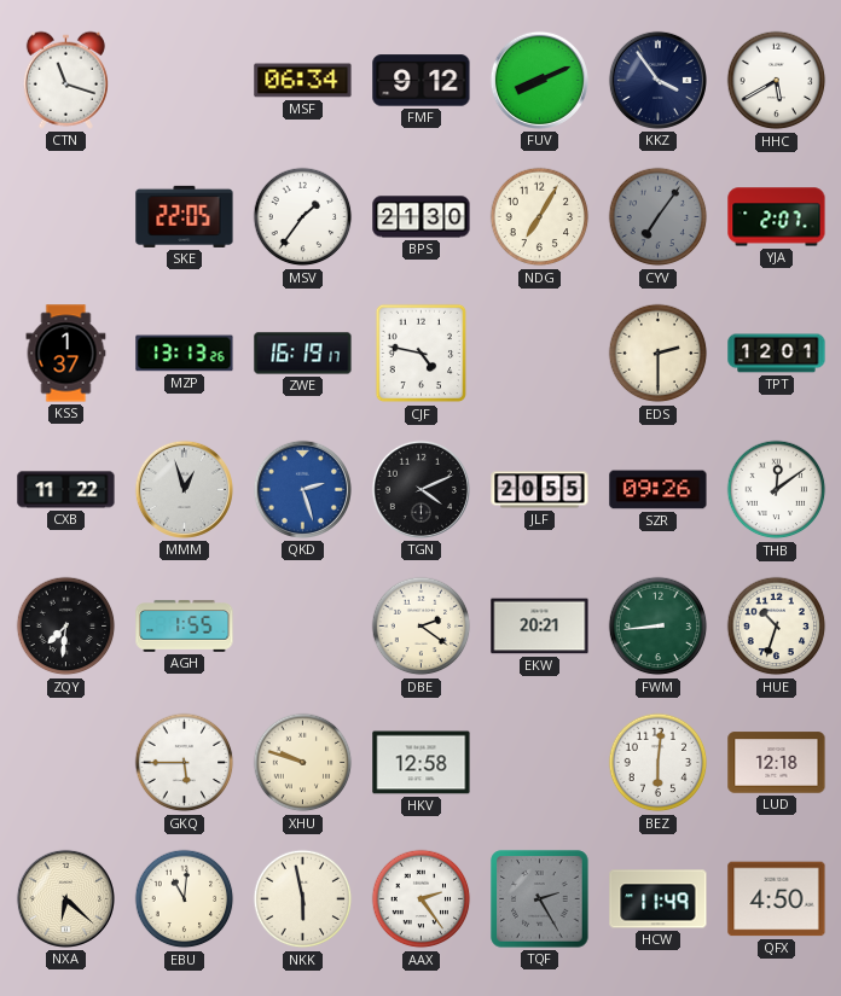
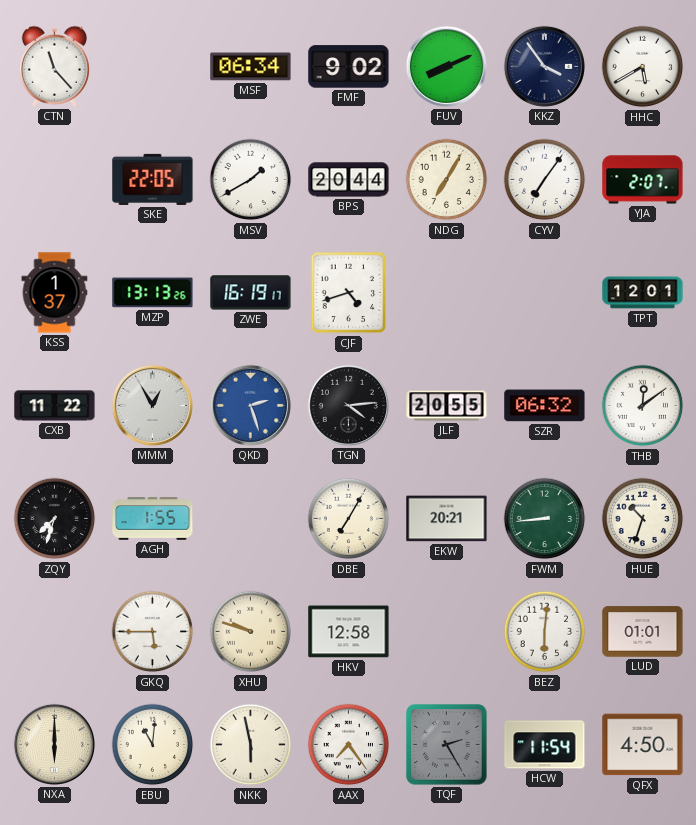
CTN: 11:18 -> 11:23 (54, 66)
FMF: 9:12 -> 9:02 (349, 67)
MSV: 1:36 -> 1:40 (251, 180)
BPS: 21:30 -> 20:44 (349, 180)
CYV dial: grey -> white (545, 180)
CJF: 4:47 -> 4:42 (349, 293)
EDS: 2:30 -> none (659, 354)
MMM: 12:57 -> 12:55 (152, 405)
TGN: 4:11 -> 4:14 (348, 405)
SZR: 09:26 -> 06:32 (545, 406)
ZQY: 7:31 -> 7:33 (55, 519)
DBE: 2:21 -> 7:05 (349, 519)
LUD: 12:18 -> 01:01 (643, 632)
NXA: 6:22 -> 6:00 (54, 744)
AAX: 2:24 -> 7:24 (349, 745)
HCW: 11:49 -> 11:54 (545, 745)
